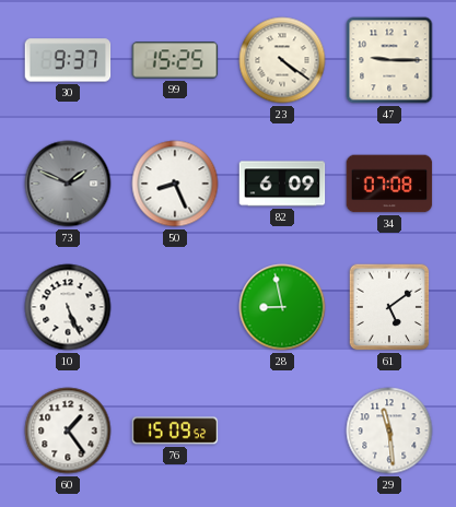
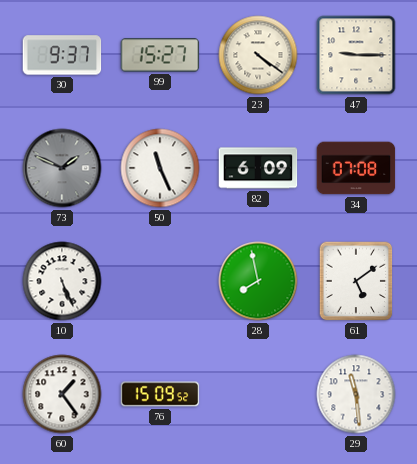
99: 15:25 -> 15:27 (160, 55)
50: 8:26 -> 11:26 (160, 168)
28: 8:58 -> 7:58 (258, 281)
